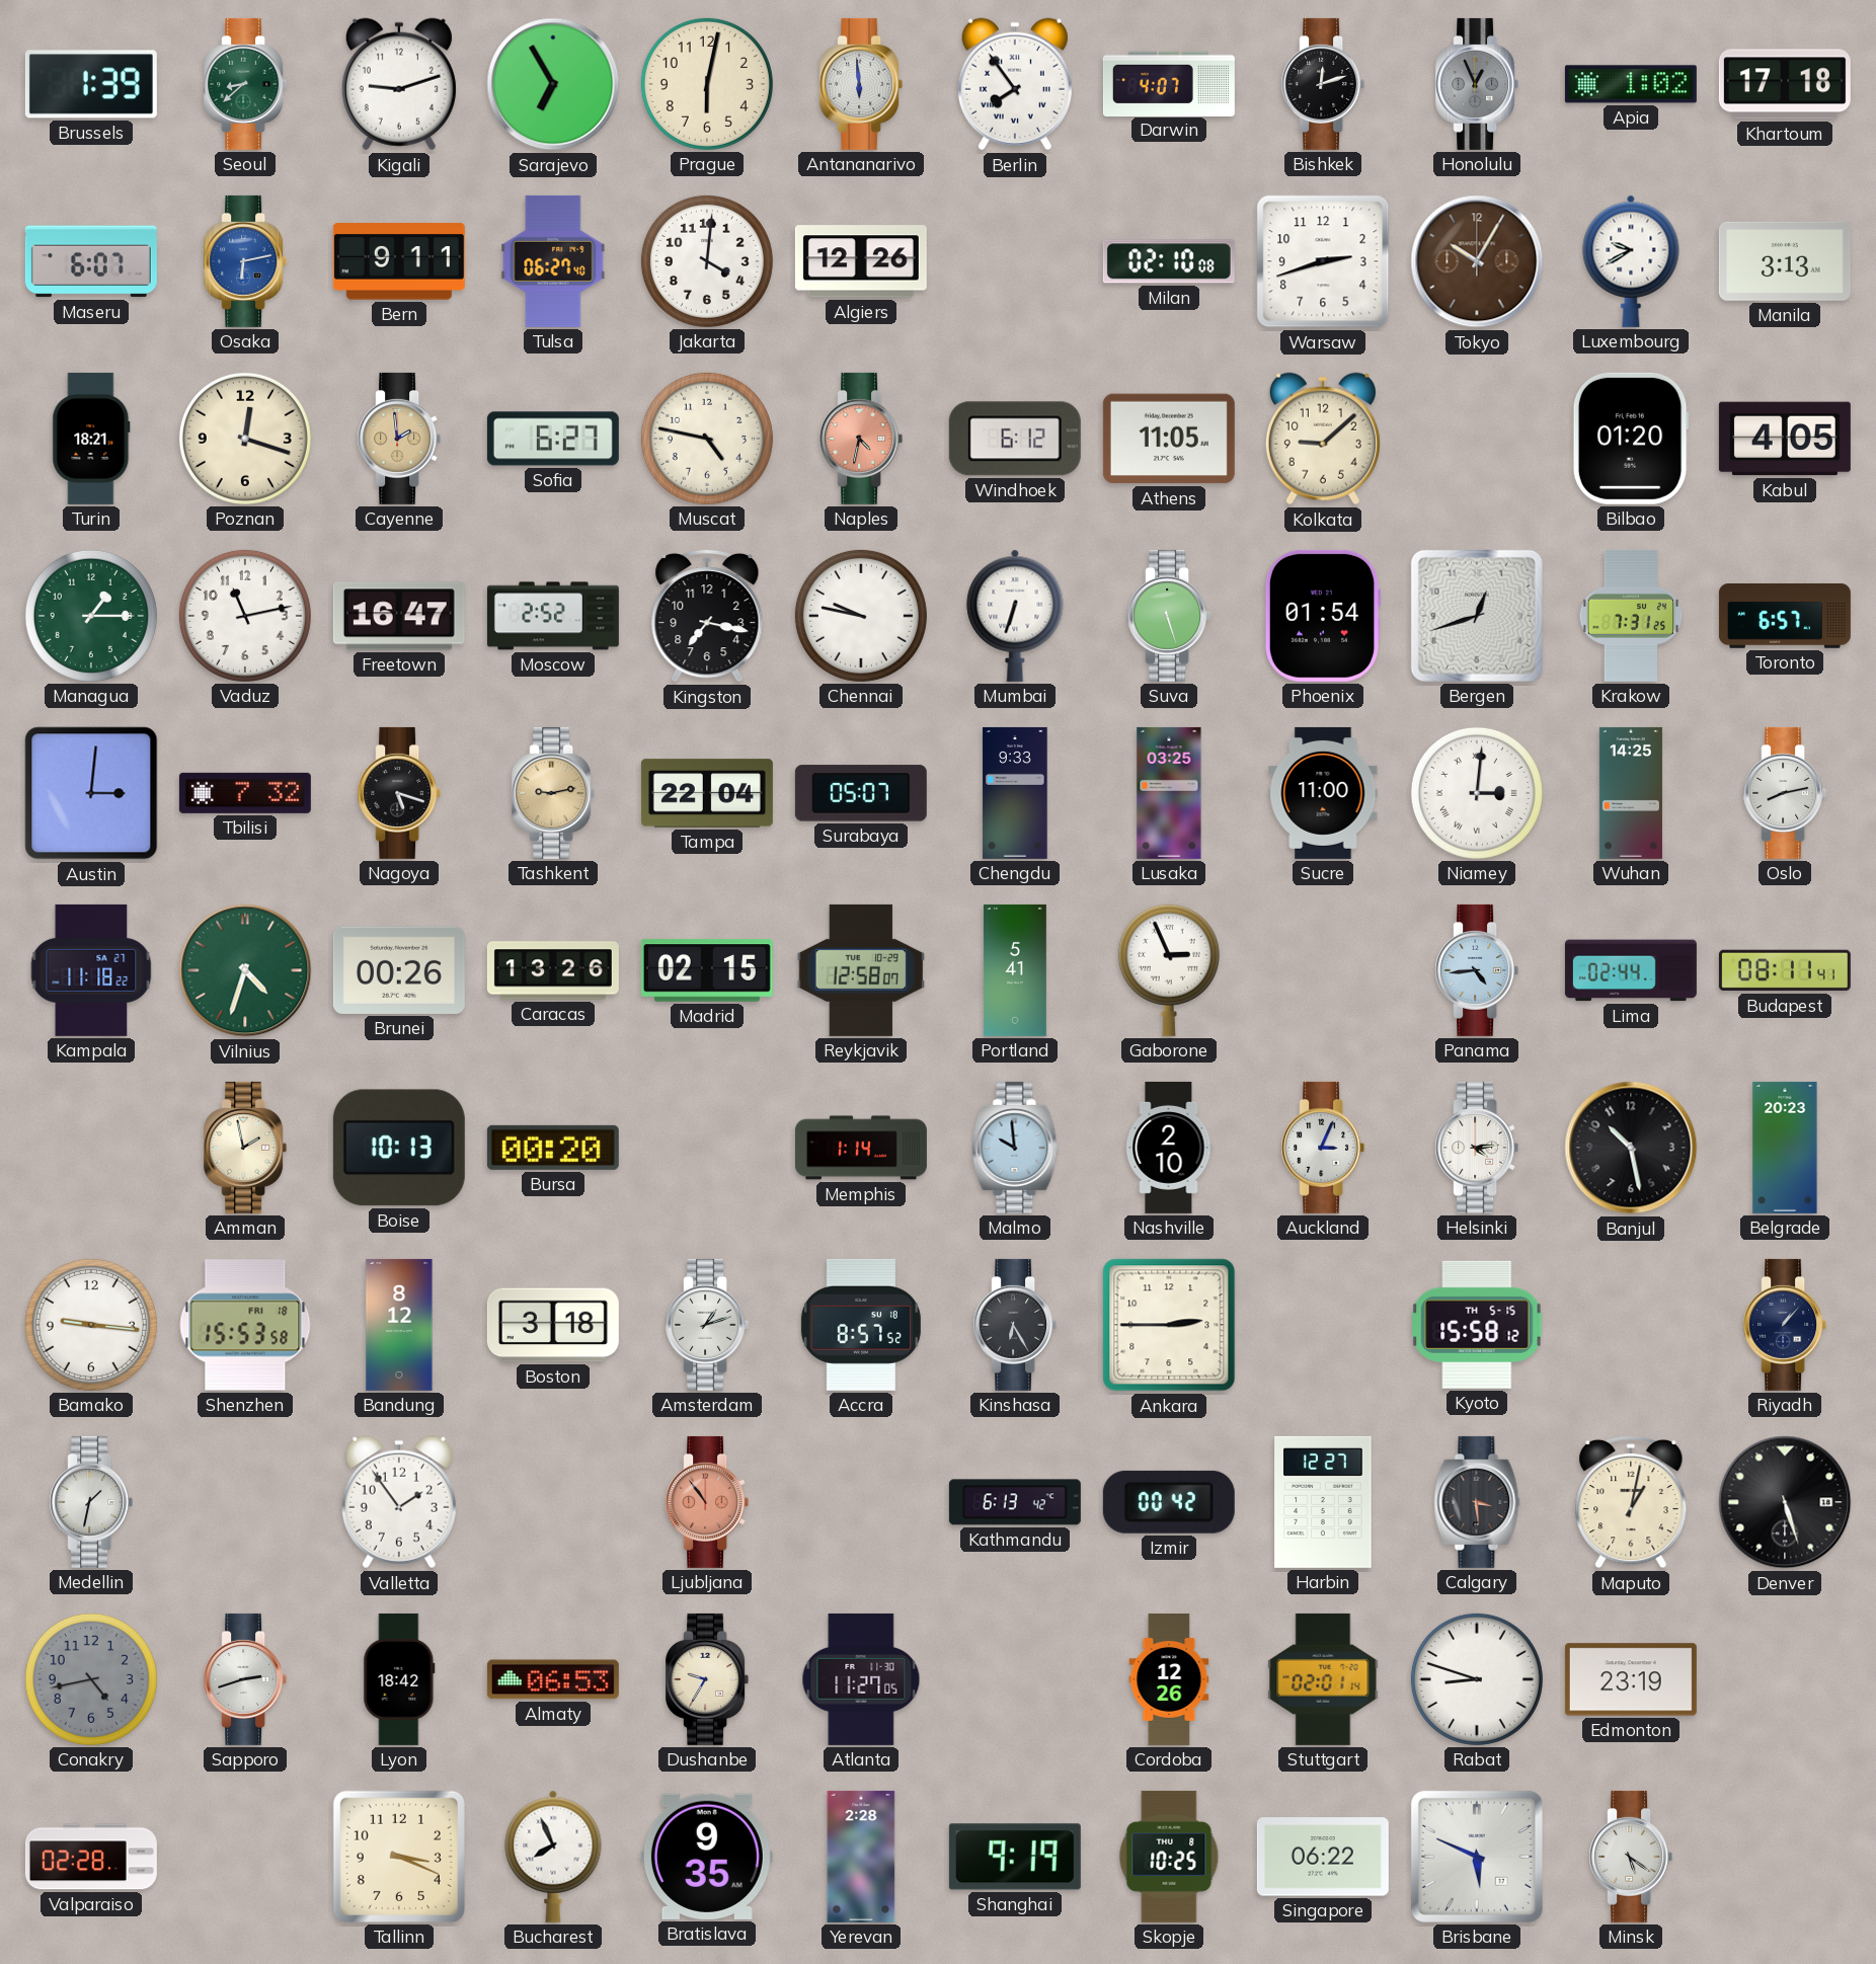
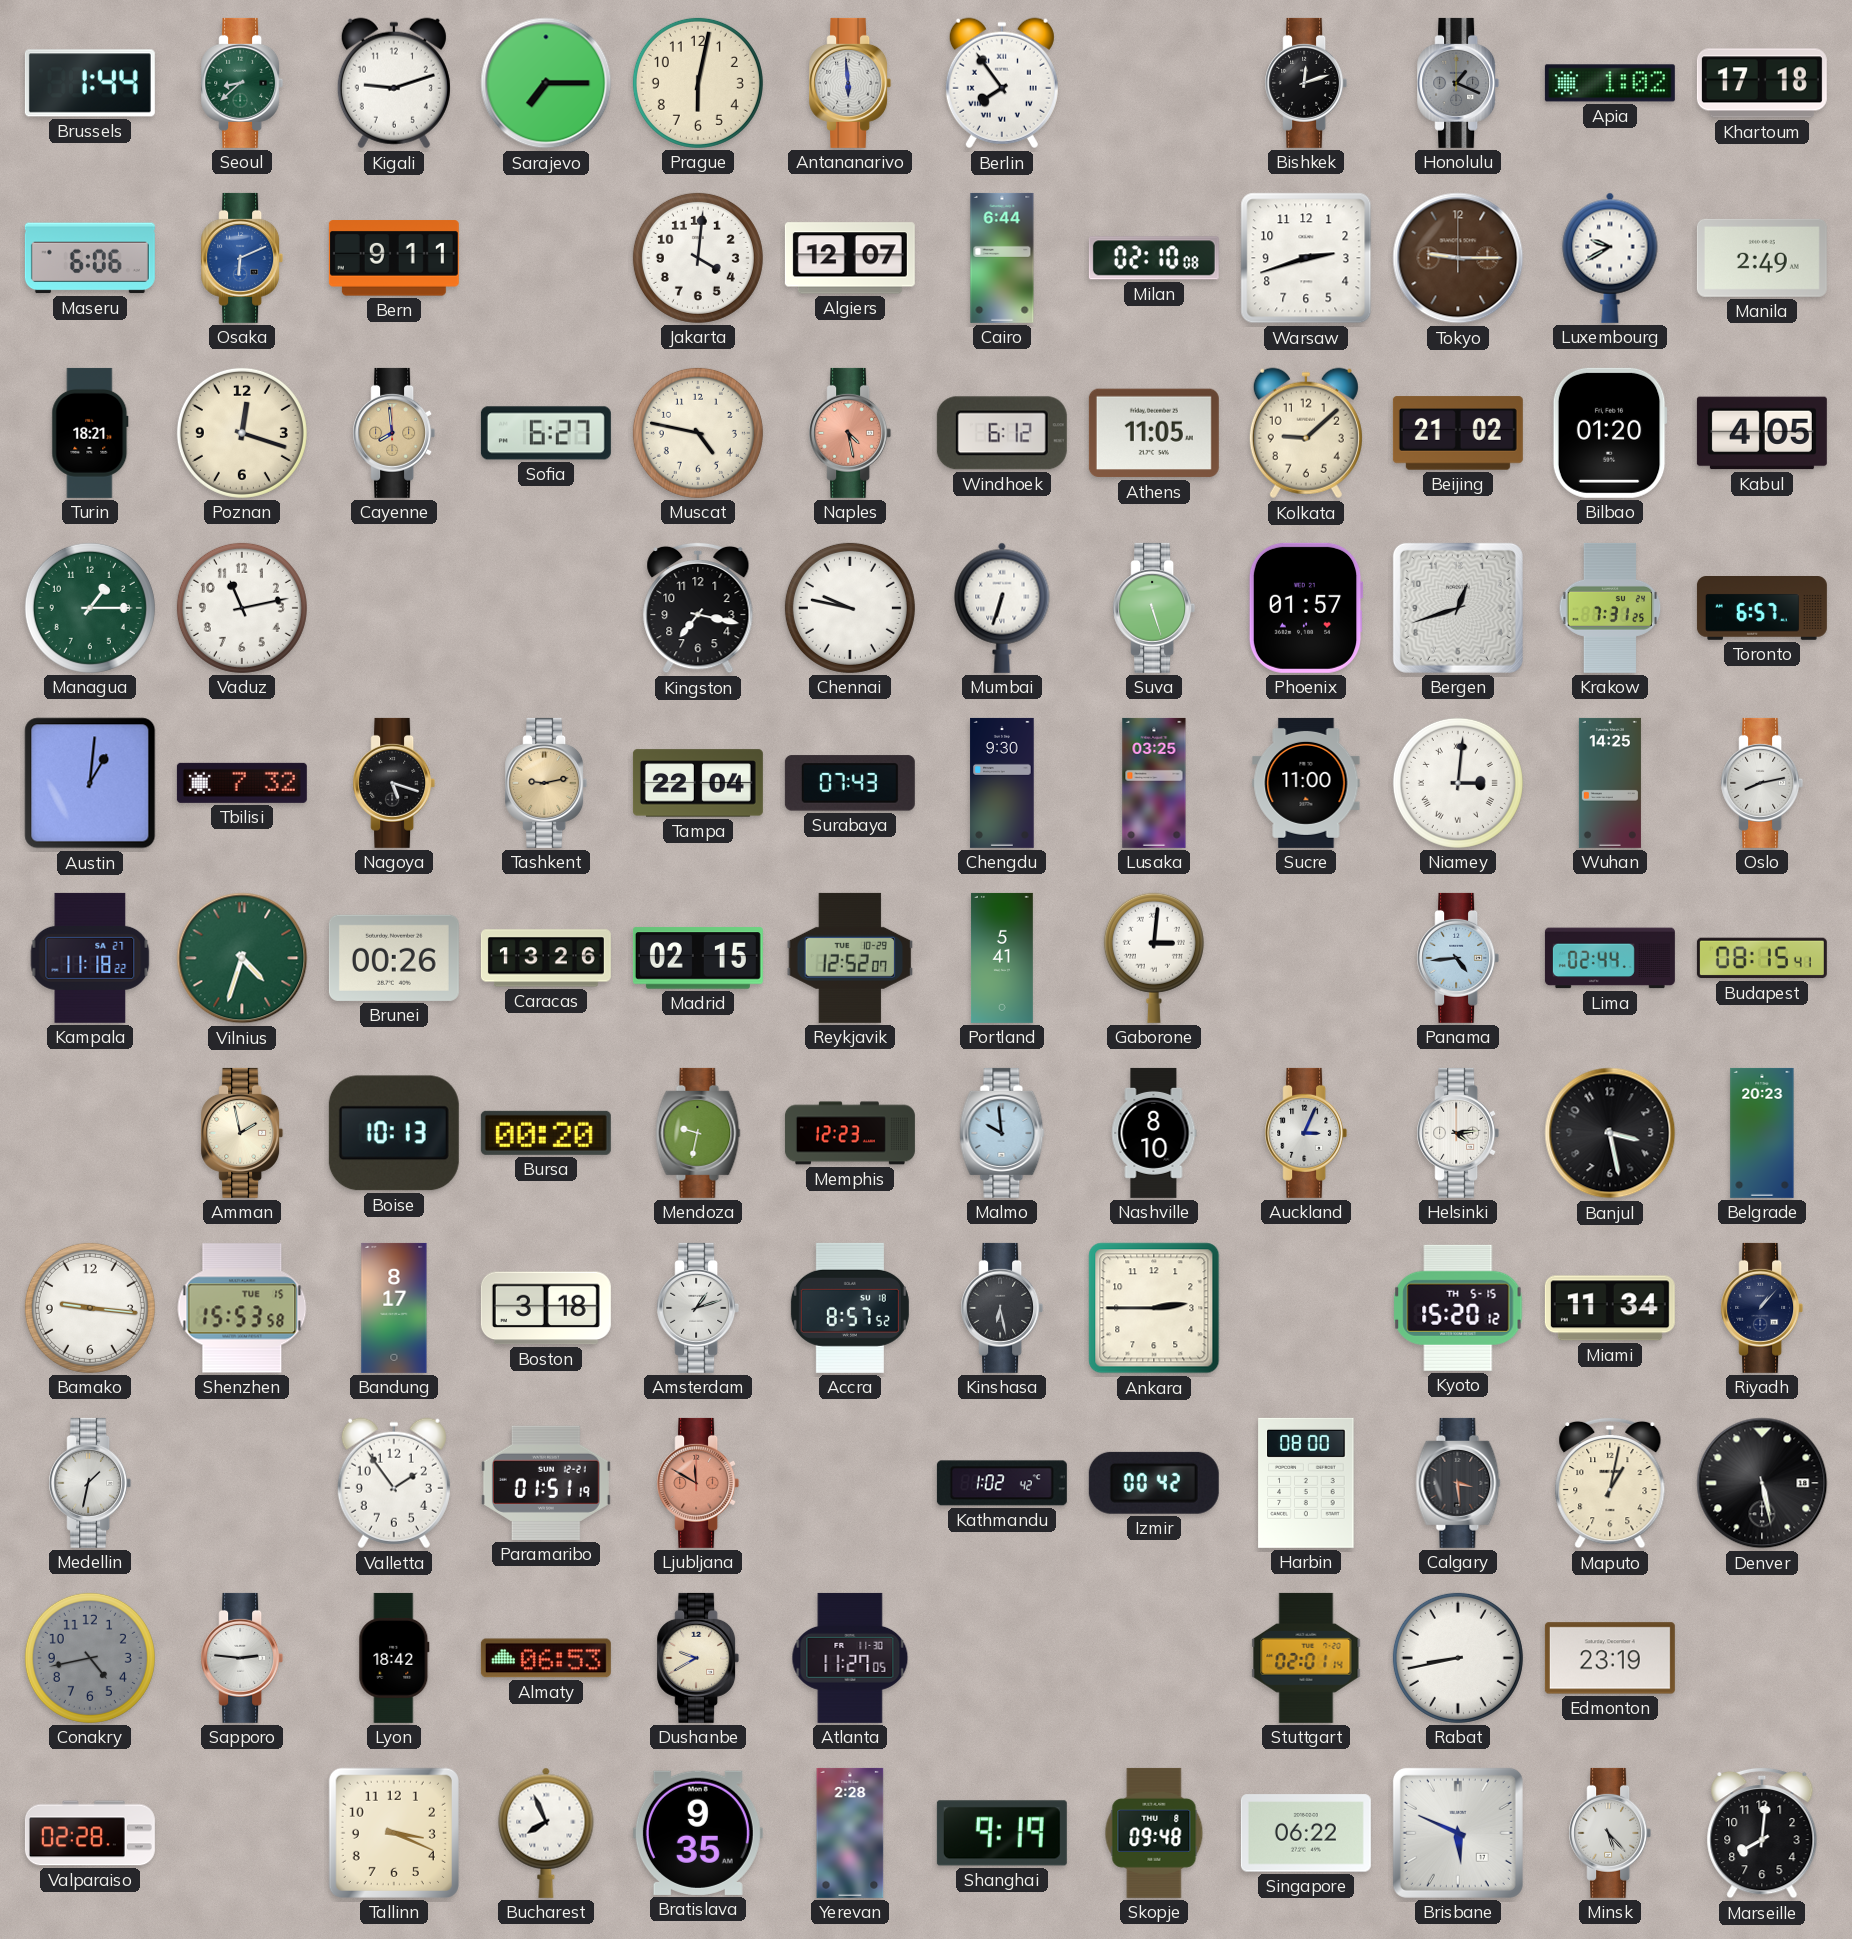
Brussels: 1:39 -> 1:44 (90, 83)
Sarajevo: 6:55 -> 7:15 (546, 83)
Darwin: 4:07 -> none (1169, 83)
Honolulu: 12:56 -> 1:19 (1458, 83)
Maseru: 6:07 -> 6:06 (90, 258)
Osaka: 6:13 -> 6:11 (242, 258)
Tulsa: 06:27 -> none (553, 261)
Algiers: 12:26 -> 12:07 (850, 258)
Cairo: none -> 6:44 (1002, 258)
Tokyo: 10:05 -> 9:15 (1458, 258)
Manila: 3:13 -> 2:49 (1762, 258)
Cayenne: 1:59 -> 7:59 (394, 433)
Naples: 4:32 -> 4:28 (850, 433)
Beijing: none -> 21:02 (1458, 433)
Freetown: 16:47 -> none (399, 616)
Moscow: 2:52 -> none (553, 616)
Phoenix: 01:54 -> 01:57 (1306, 608)
Austin: 3:01 -> 1:01 (90, 783)
Surabaya: 05:07 -> 07:43 (850, 783)
Chengdu: 9:33 -> 9:30 (1002, 783)
Reykjavik: 12:58 -> 12:52 (850, 958)
Gaborone: 2:56 -> 3:01 (1154, 958)
Budapest: 08:11 -> 08:15 (1762, 958)
Mendoza: none -> 9:32 (698, 1133)
Memphis: 1:14 -> 12:23 (850, 1133)
Nashville: 2:10 -> 8:10 (1154, 1133)
Banjul: 10:28 -> 3:28 (1610, 1133)
Shenzhen date: FRI 18 -> TUE 15 (242, 1308)
Bandung: 8:12 -> 8:17 (394, 1308)
Kinshasa: 6:25 -> 6:28 (1002, 1308)
Kyoto: 15:58 -> 15:20 (1458, 1308)
Miami: none -> 11:34 (1610, 1308)
Paramaribo: none -> 01:51 (546, 1483)
Ljubljana: 10:54 -> 11:50 (698, 1483)
Kathmandu: 6:13 -> 1:02 (1002, 1483)
Harbin: 12:27 -> 08:00 (1306, 1483)
Denver: 5:27 -> 5:28 (1762, 1483)
Sapporo: 2:42 -> 2:46 (242, 1658)
Dushanbe: 9:35 -> 9:40 (698, 1658)
Cordoba: 12:26 -> none (1169, 1679)
Rabat: 8:48 -> 8:43 (1458, 1658)
Skopje: 10:25 -> 09:48 (1154, 1833)
Minsk: 5:21 -> 5:23 (1610, 1833)
Marseille: none -> 8:01 (1762, 1833)
